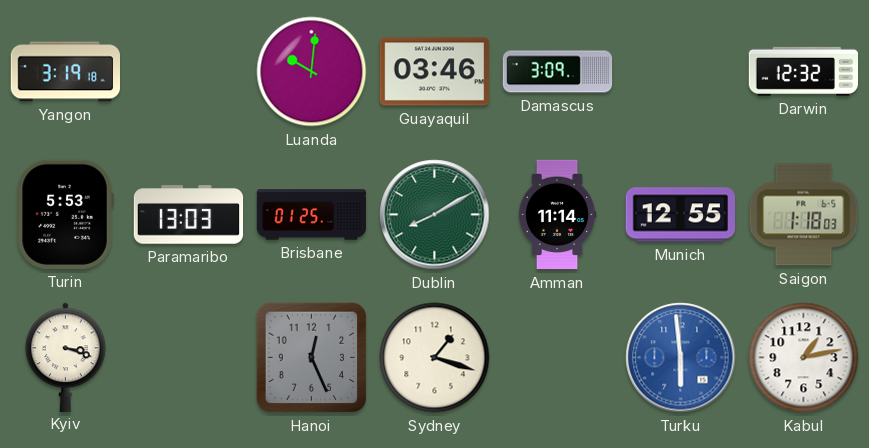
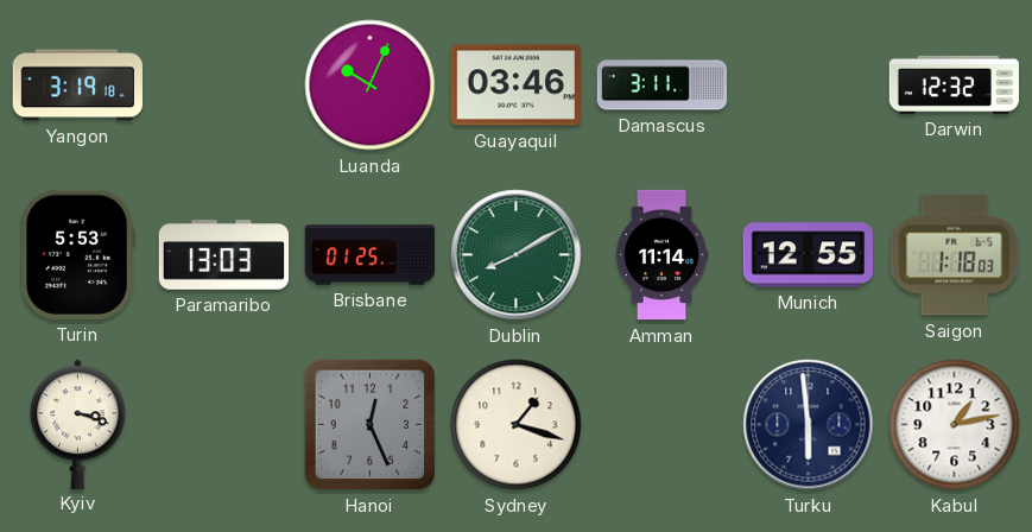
Luanda: 10:01 -> 10:04 (371, 85)
Damascus: 3:09 -> 3:11 (663, 85)
Turku dial: blue -> navy (809, 425)
